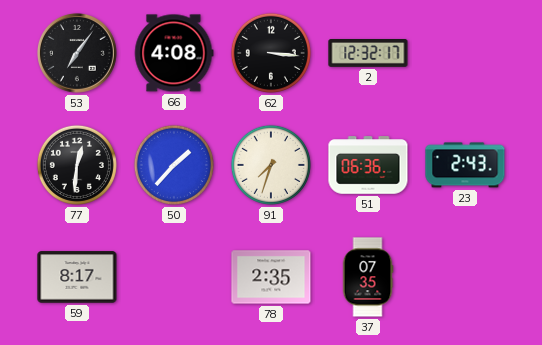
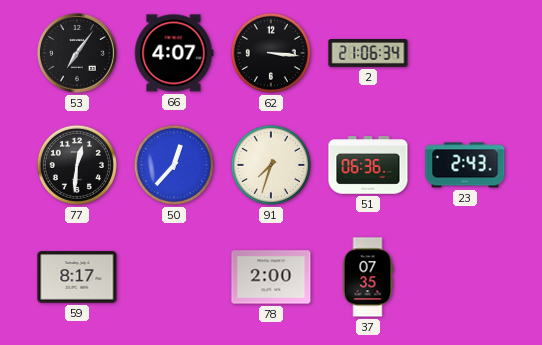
66: 4:08 -> 4:07 (174, 53)
2: 12:32 -> 21:06 (368, 54)
50: 1:37 -> 12:37 (174, 165)
78: 2:35 -> 2:00 (271, 277)
